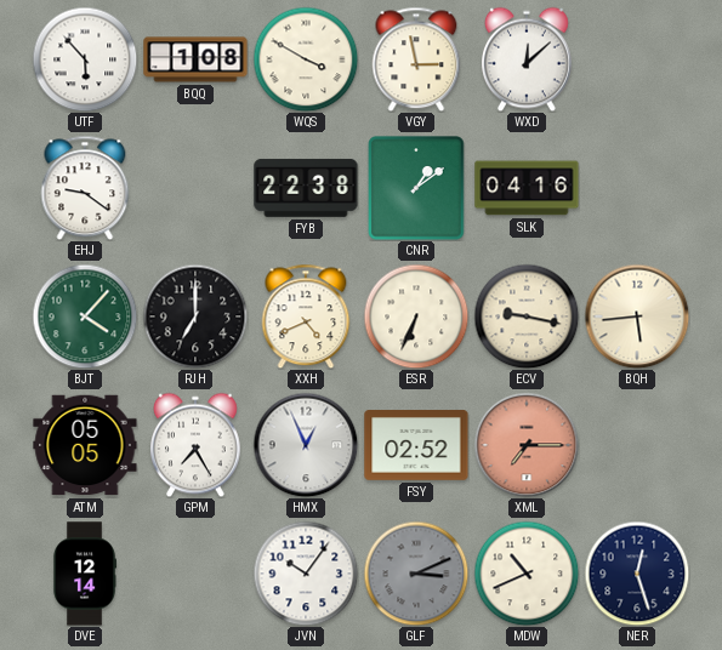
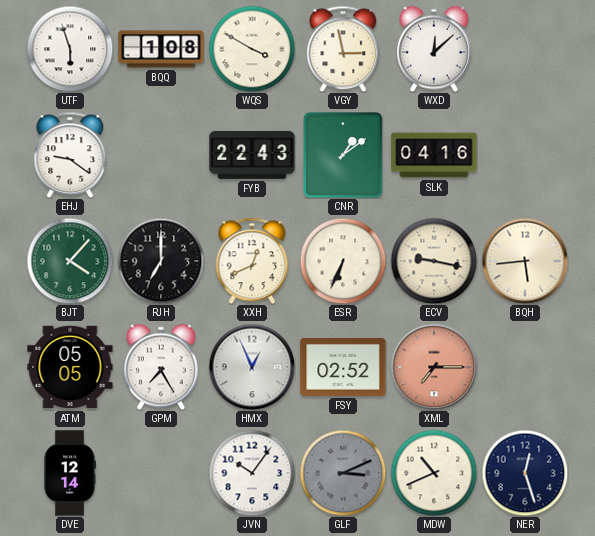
UTF: 5:53 -> 5:57 (70, 49)
FYB: 22:38 -> 22:43 (252, 155)
XXH: 4:41 -> 12:41 (252, 261)
